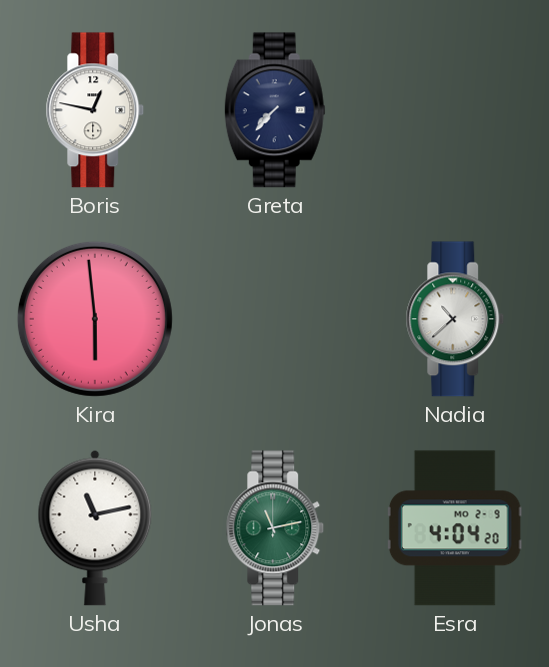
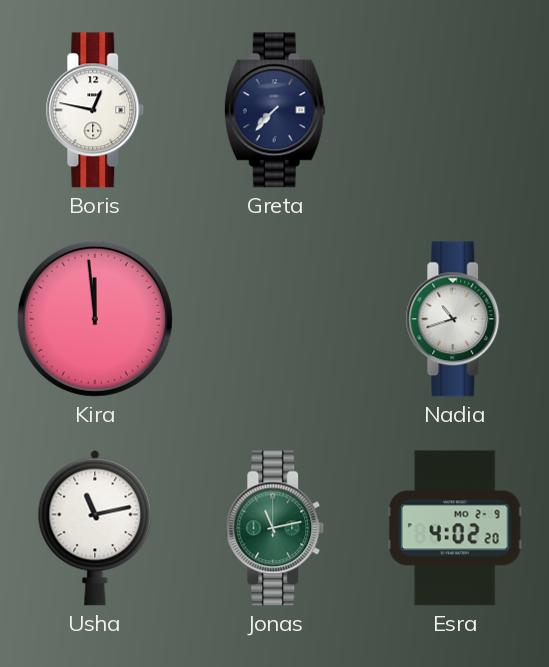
Kira: 5:59 -> 11:59 (95, 319)
Nadia: 10:38 -> 10:42 (455, 319)
Esra: 4:04 -> 4:02 (455, 528)
